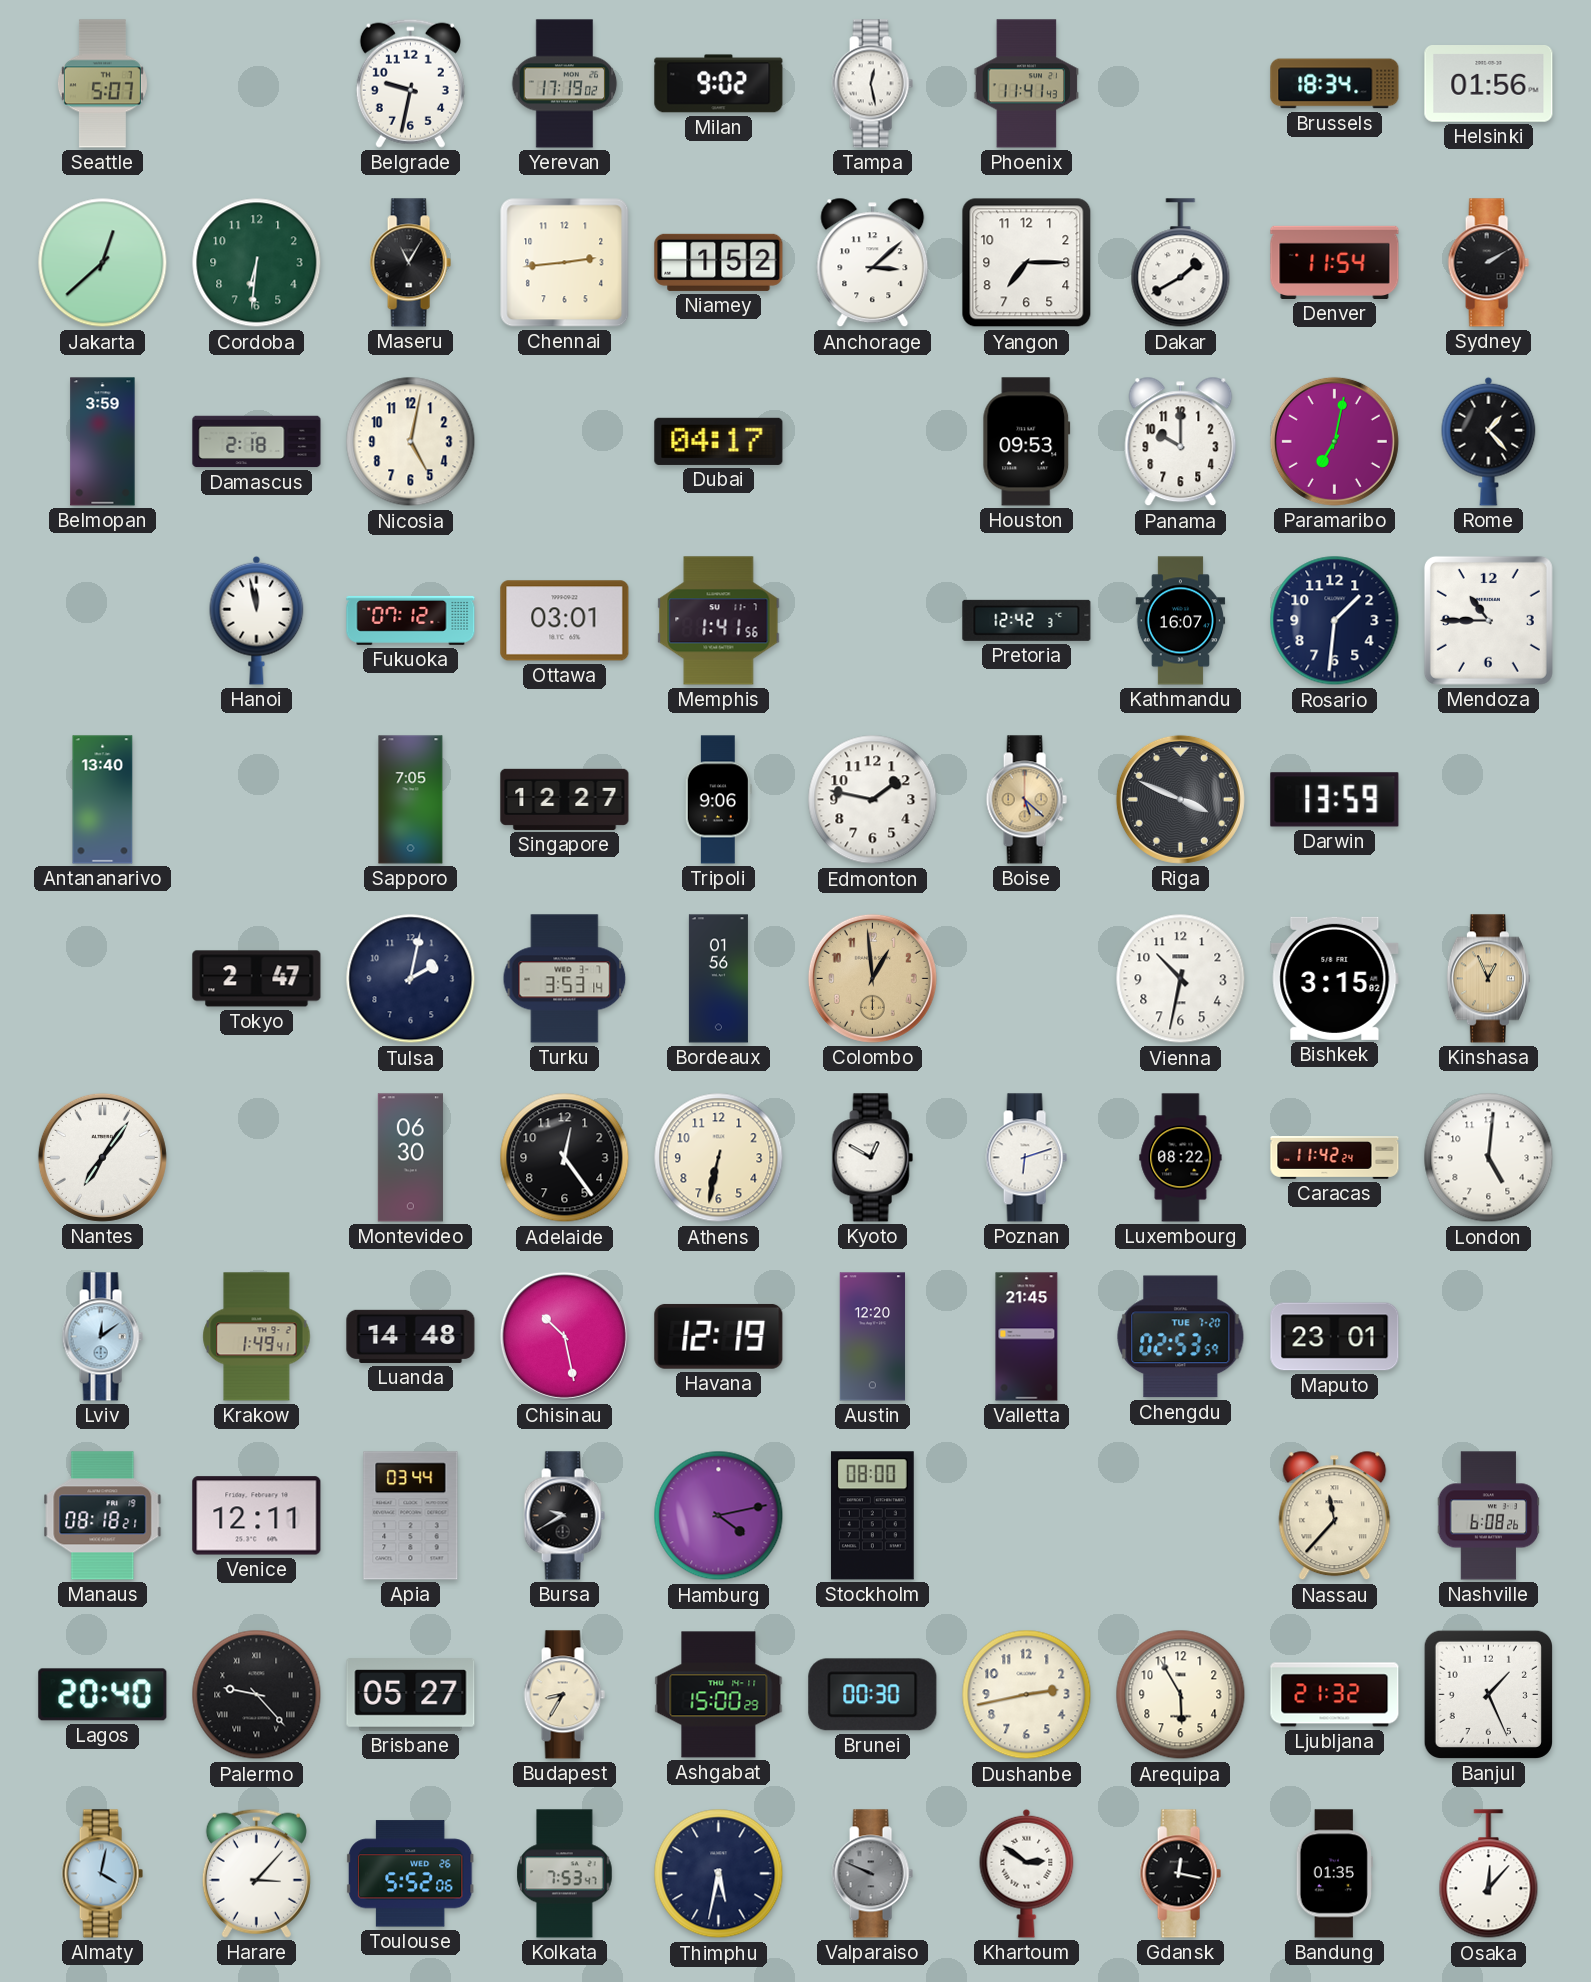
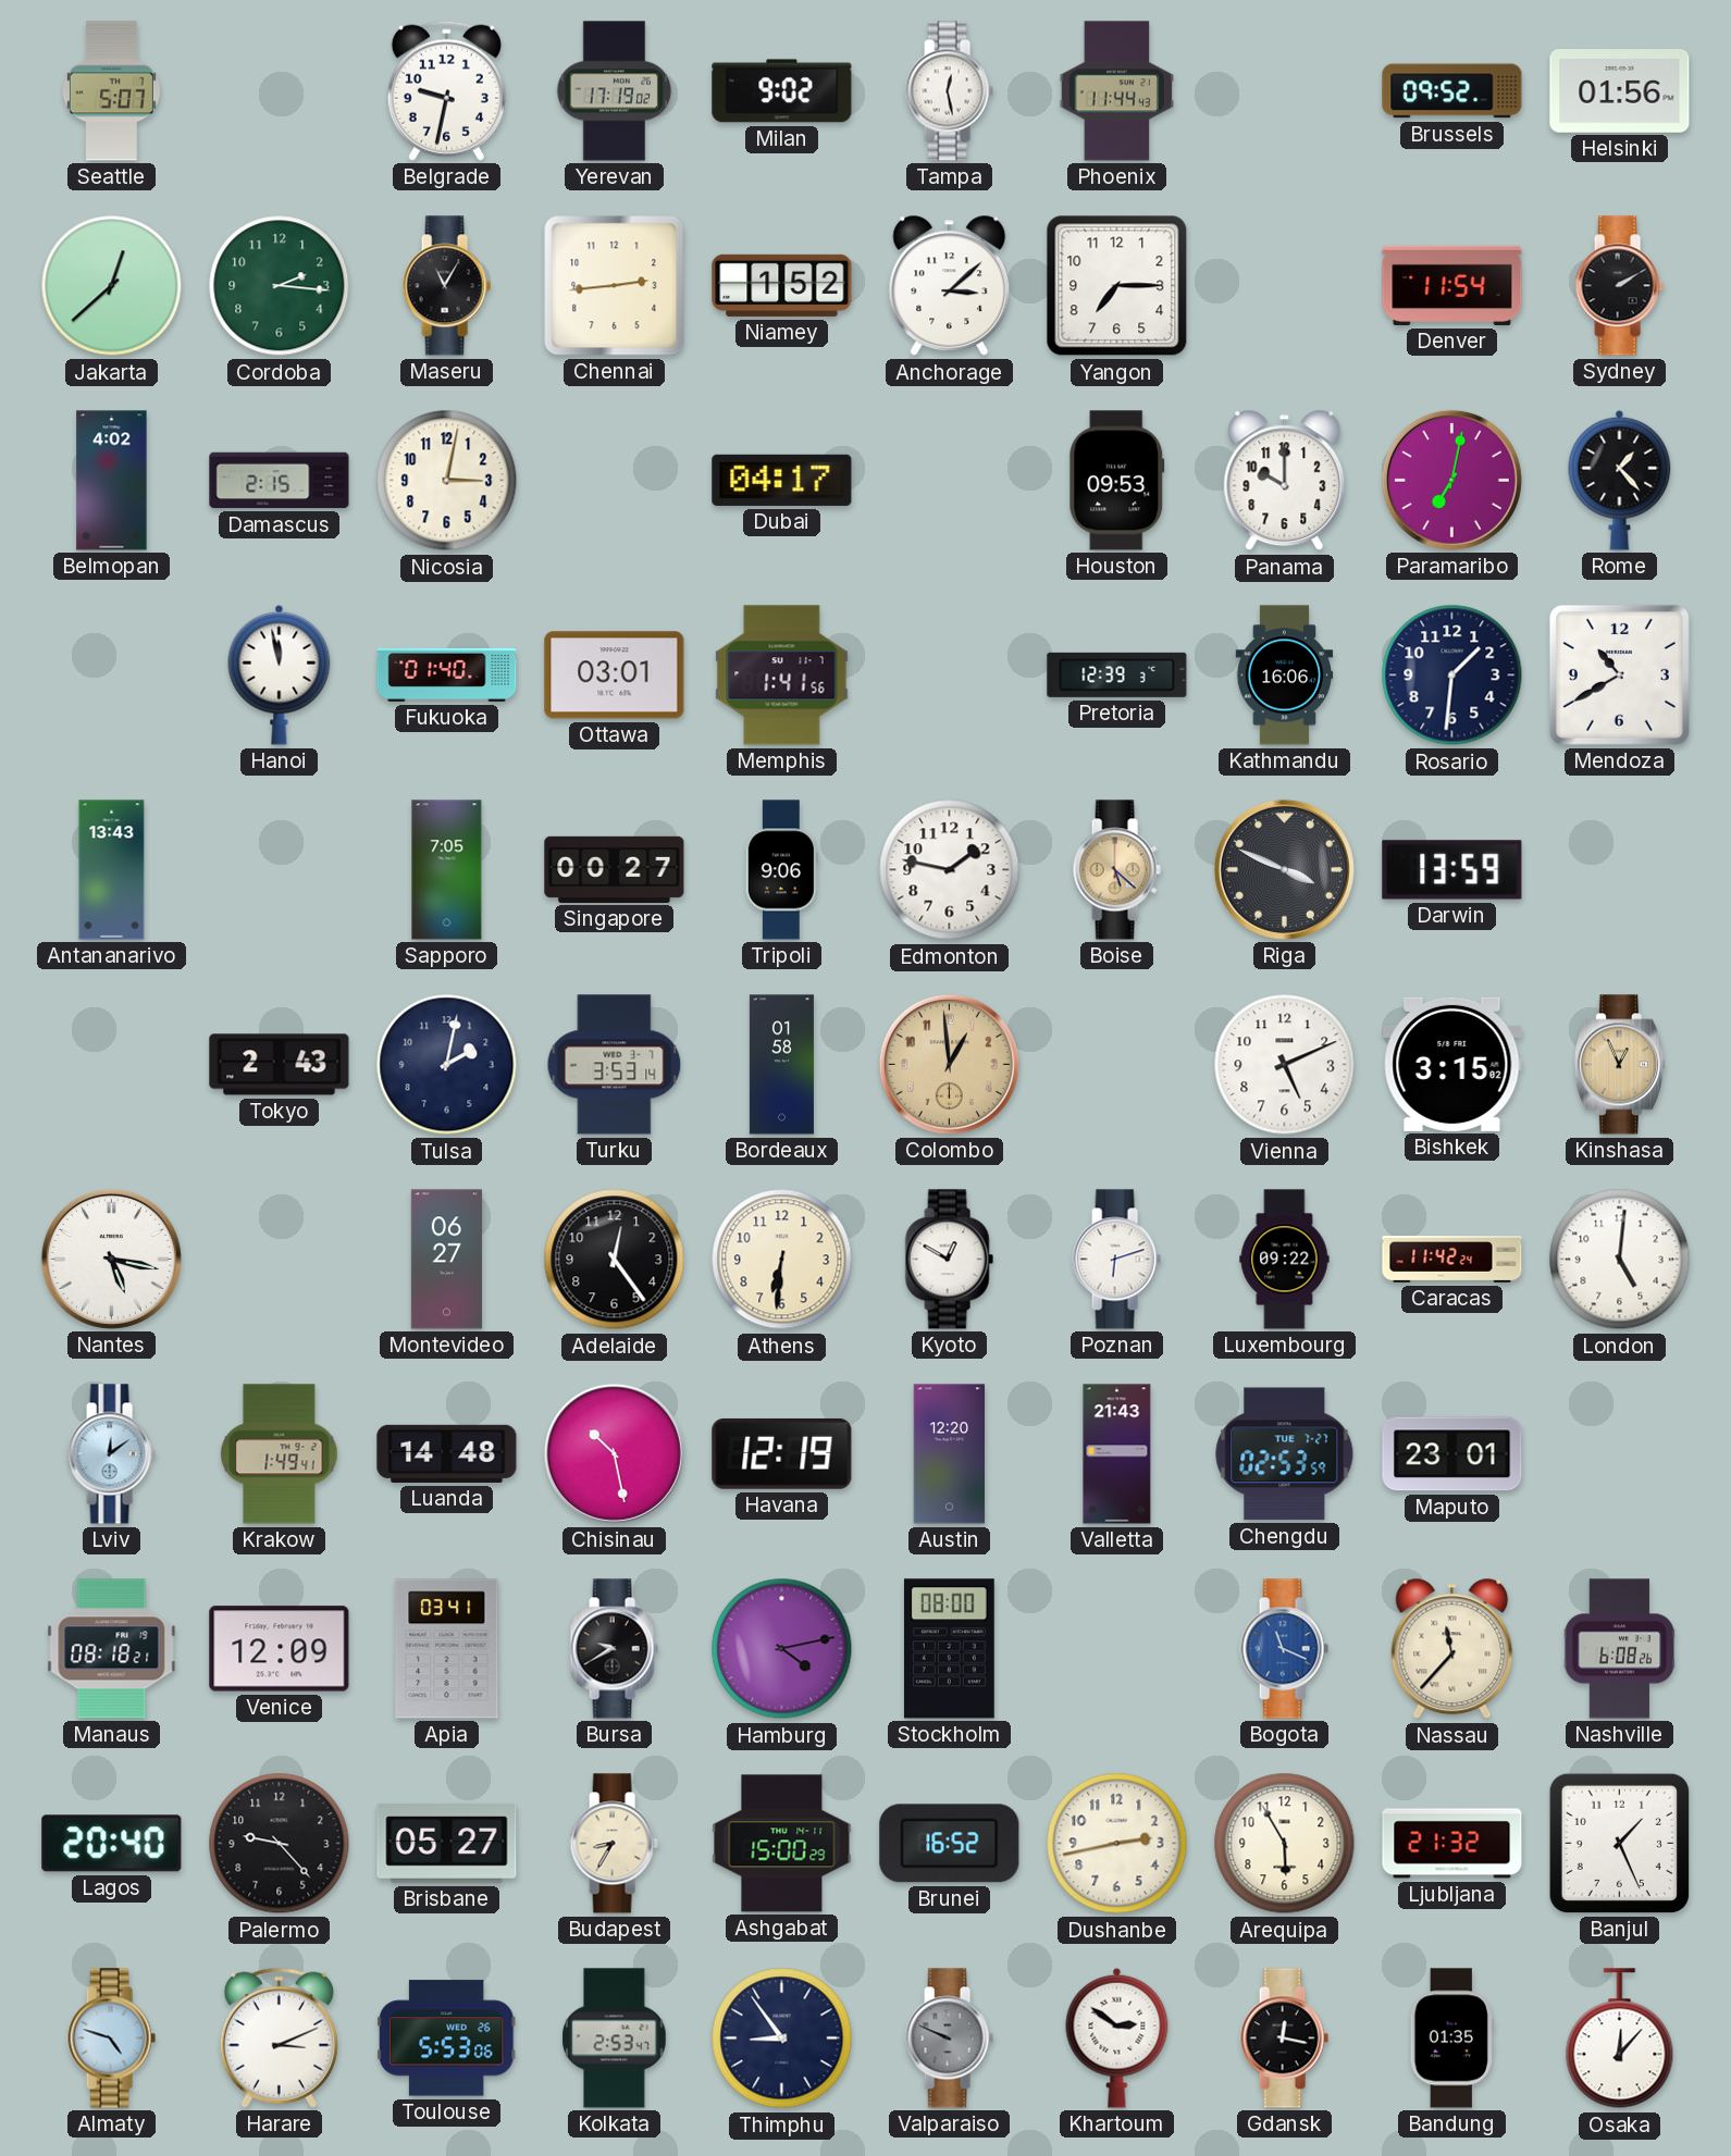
Phoenix: 11:41 -> 11:44 (1117, 91)
Brussels: 18:34 -> 09:52 (1452, 91)
Cordoba: 6:31 -> 2:16 (280, 286)
Dakar: 1:40 -> none (1181, 263)
Belmopan: 3:59 -> 4:02 (112, 481)
Damascus: 2:18 -> 2:15 (280, 481)
Nicosia: 5:02 -> 3:02 (447, 481)
Fukuoka: 07:12 -> 01:40 (447, 674)
Pretoria: 12:42 -> 12:39 (1117, 674)
Kathmandu: 16:07 -> 16:06 (1285, 676)
Mendoza: 10:45 -> 10:40 (1619, 674)
Antananarivo: 13:40 -> 13:43 (112, 870)
Singapore: 12:27 -> 00:27 (615, 869)
Tokyo: 2:47 -> 2:43 (280, 1065)
Bordeaux: 01:56 -> 01:58 (781, 1065)
Vienna: 10:32 -> 5:11 (1285, 1065)
Nantes: 7:06 -> 5:17 (111, 1259)
Montevideo: 06:30 -> 06:27 (446, 1260)
Athens: 6:32 -> 6:31 (782, 1260)
Luxembourg: 08:22 -> 09:22 (1285, 1260)
Valletta: 21:45 -> 21:43 (1117, 1454)
Chengdu date: TUE 7-20 -> TUE 7-27 (1285, 1454)
Venice: 12:11 -> 12:09 (280, 1649)
Apia: 03:44 -> 03:41 (447, 1649)
Bogota: none -> 11:19 (1284, 1649)
Palermo numerals: Roman -> Arabic (280, 1844)
Brunei: 00:30 -> 16:52 (950, 1844)
Almaty: 4:02 -> 4:48 (111, 2039)
Harare: 3:07 -> 3:11 (279, 2037)
Toulouse: 5:52 -> 5:53 (446, 2039)
Kolkata: 7:53 -> 2:53 (615, 2039)
Thimphu: 5:32 -> 8:54 (782, 2039)
